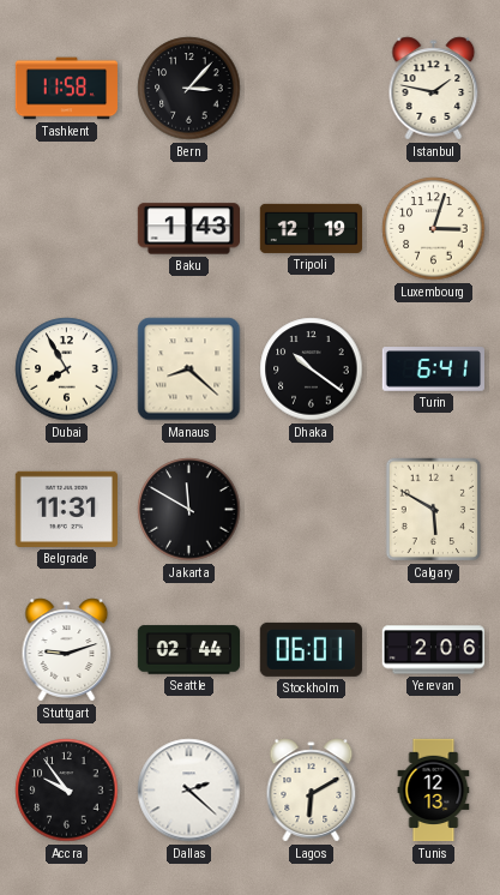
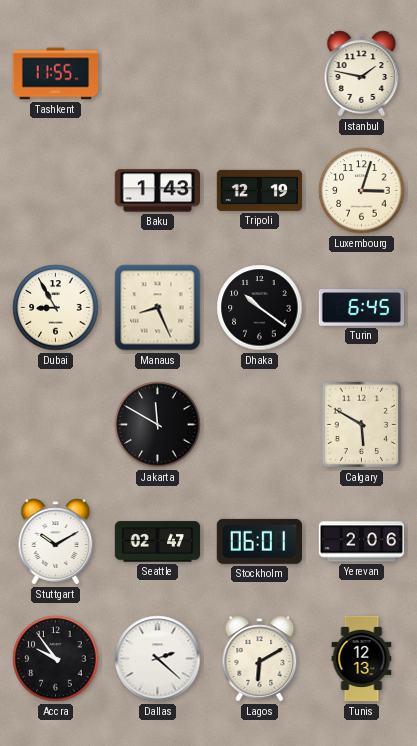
Tashkent: 11:58 -> 11:55 (56, 74)
Bern: 3:07 -> none (189, 89)
Dubai: 7:55 -> 8:55 (56, 308)
Manaus: 8:22 -> 8:26 (158, 308)
Turin: 6:41 -> 6:45 (362, 308)
Belgrade: 11:31 -> none (66, 509)
Stuttgart: 9:12 -> 10:10 (56, 542)
Seattle: 02:44 -> 02:47 (158, 542)
